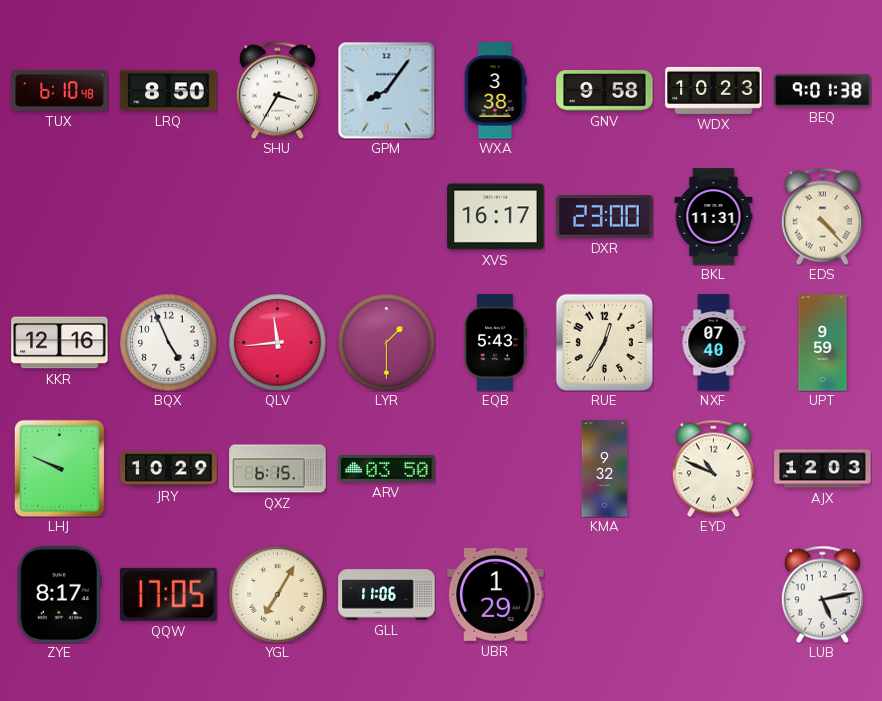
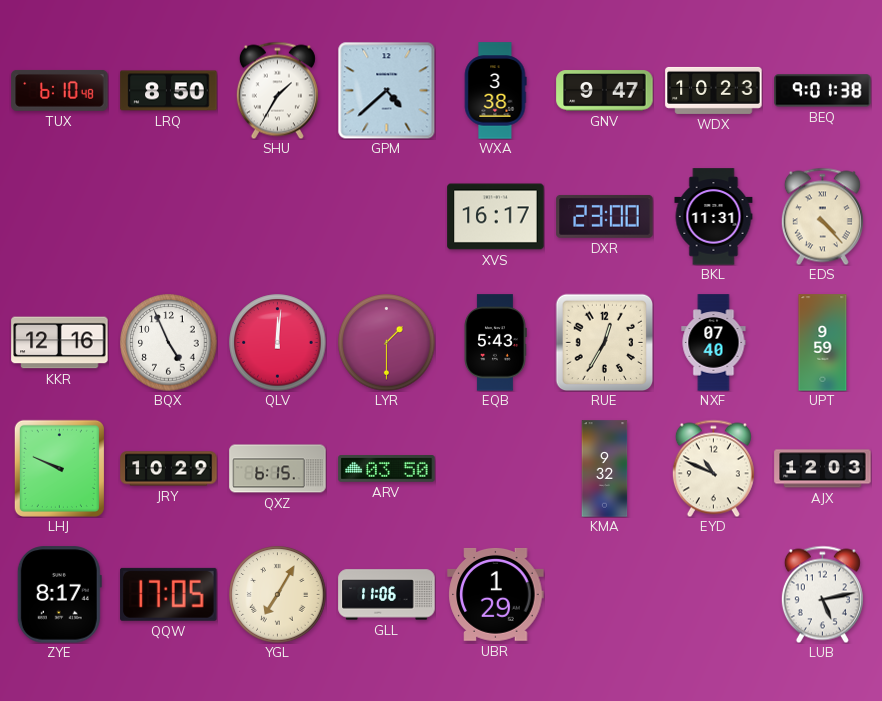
SHU: 3:35 -> 1:35 (277, 90)
GPM: 8:06 -> 4:38 (386, 90)
GNV: 9:58 -> 9:47 (605, 91)
QLV: 11:44 -> 12:01 (278, 343)
